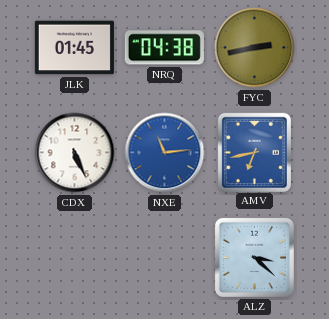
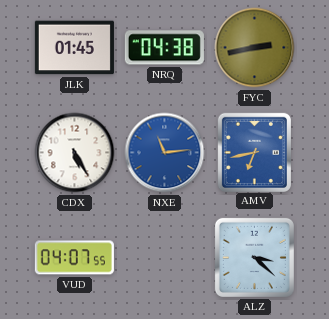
CDX: 5:26 -> 5:25 (75, 153)
VUD: none -> 04:07 (74, 258)
